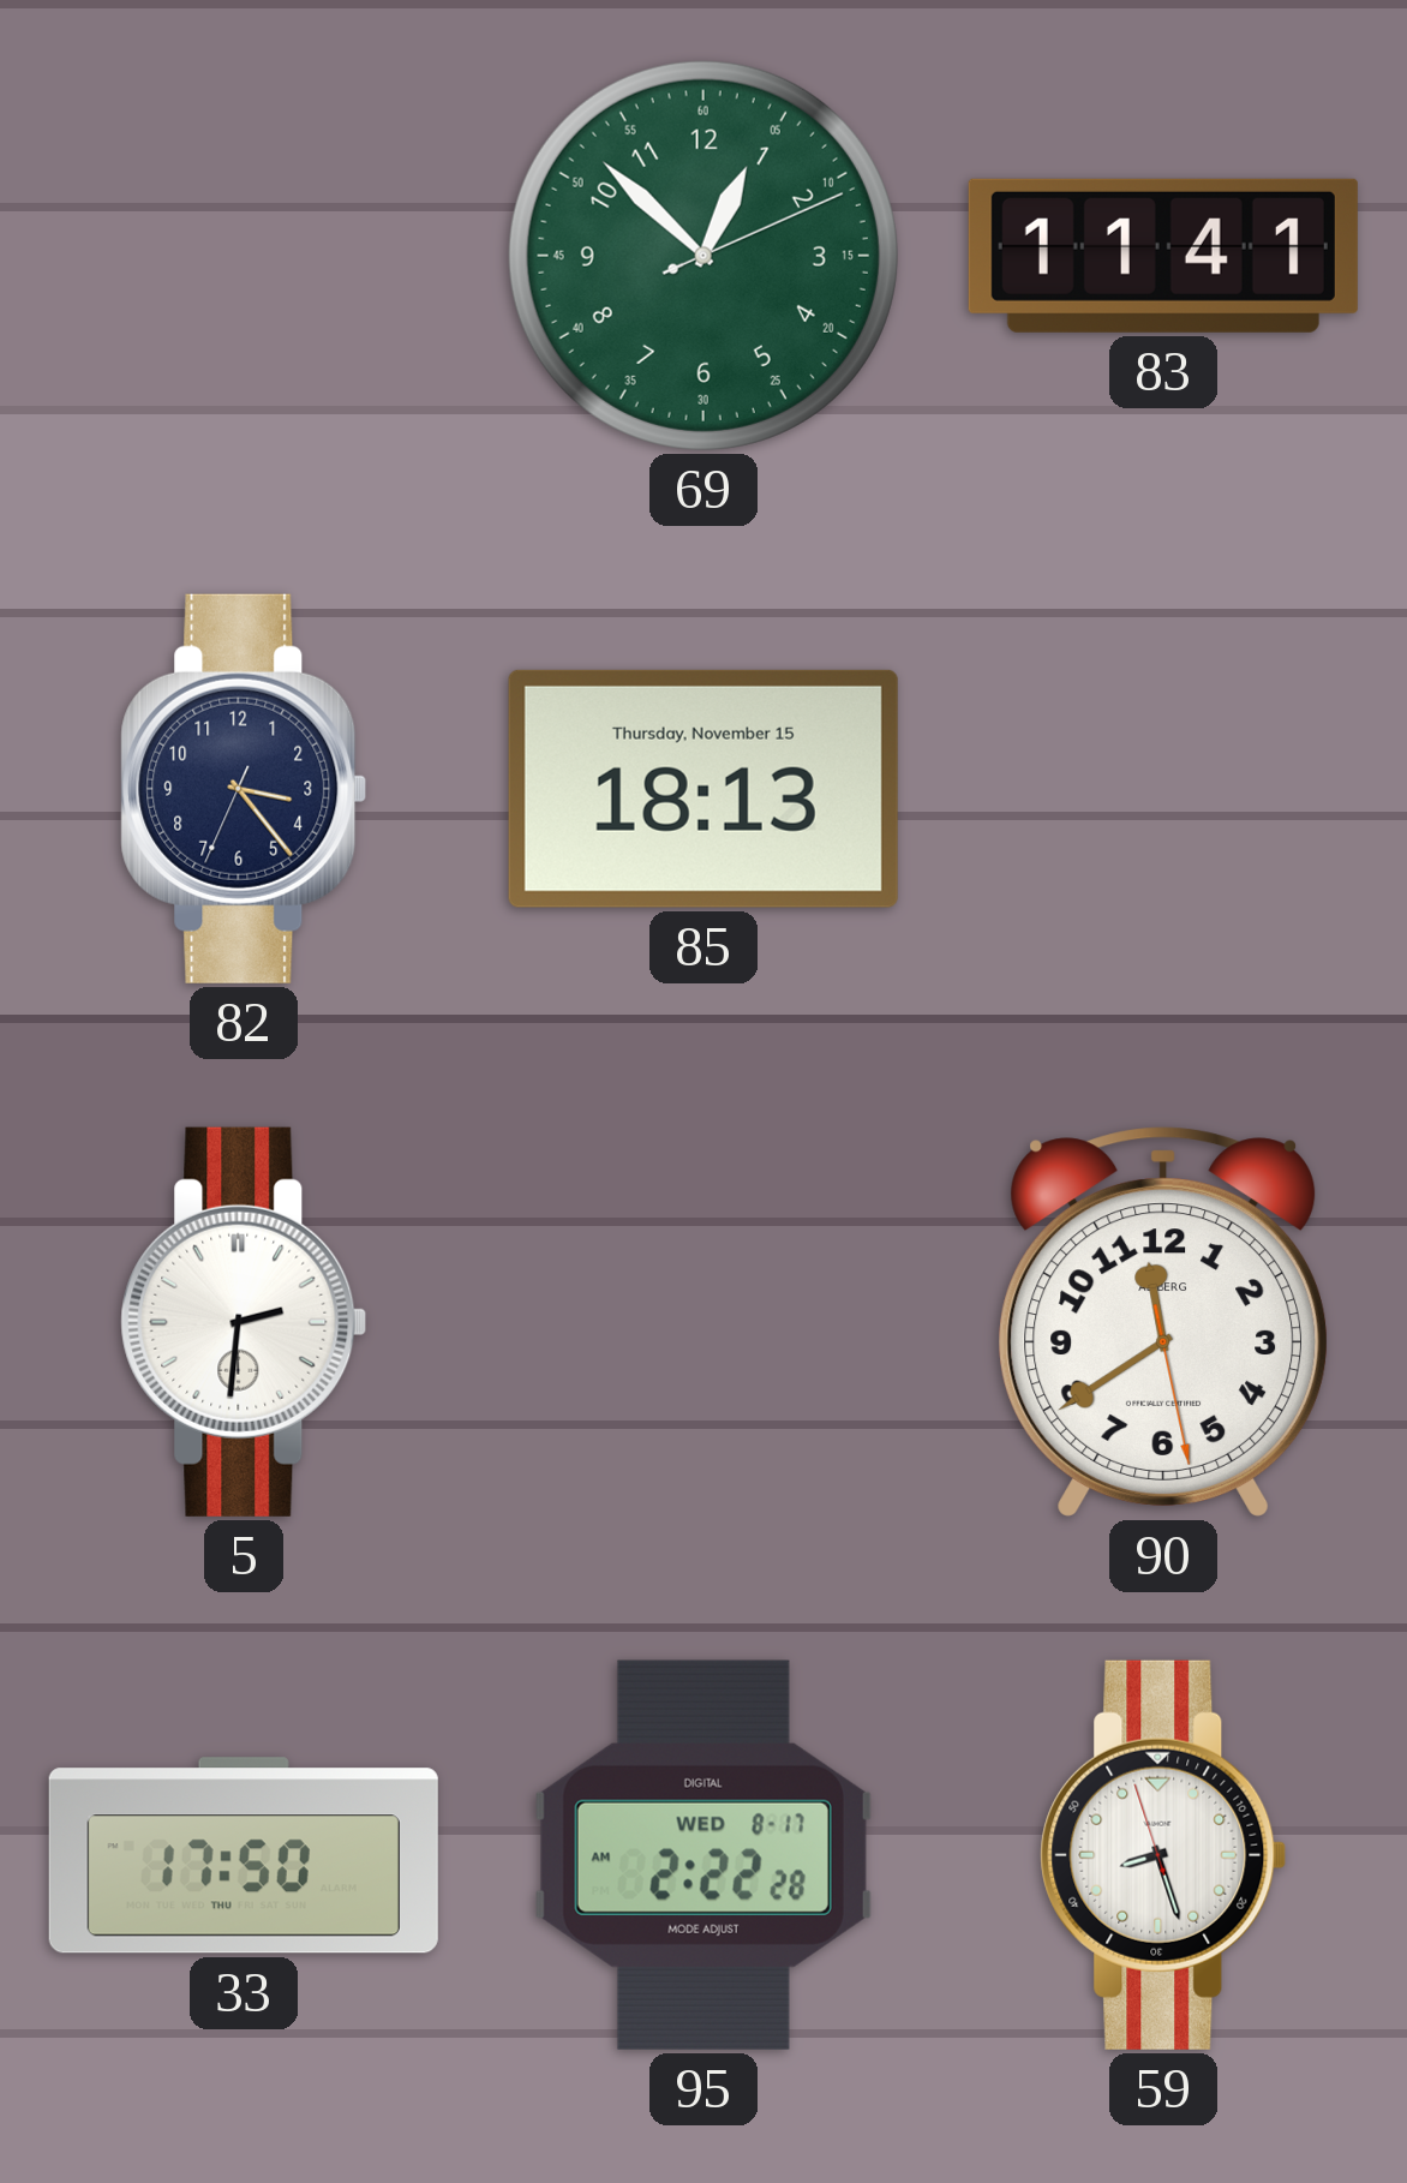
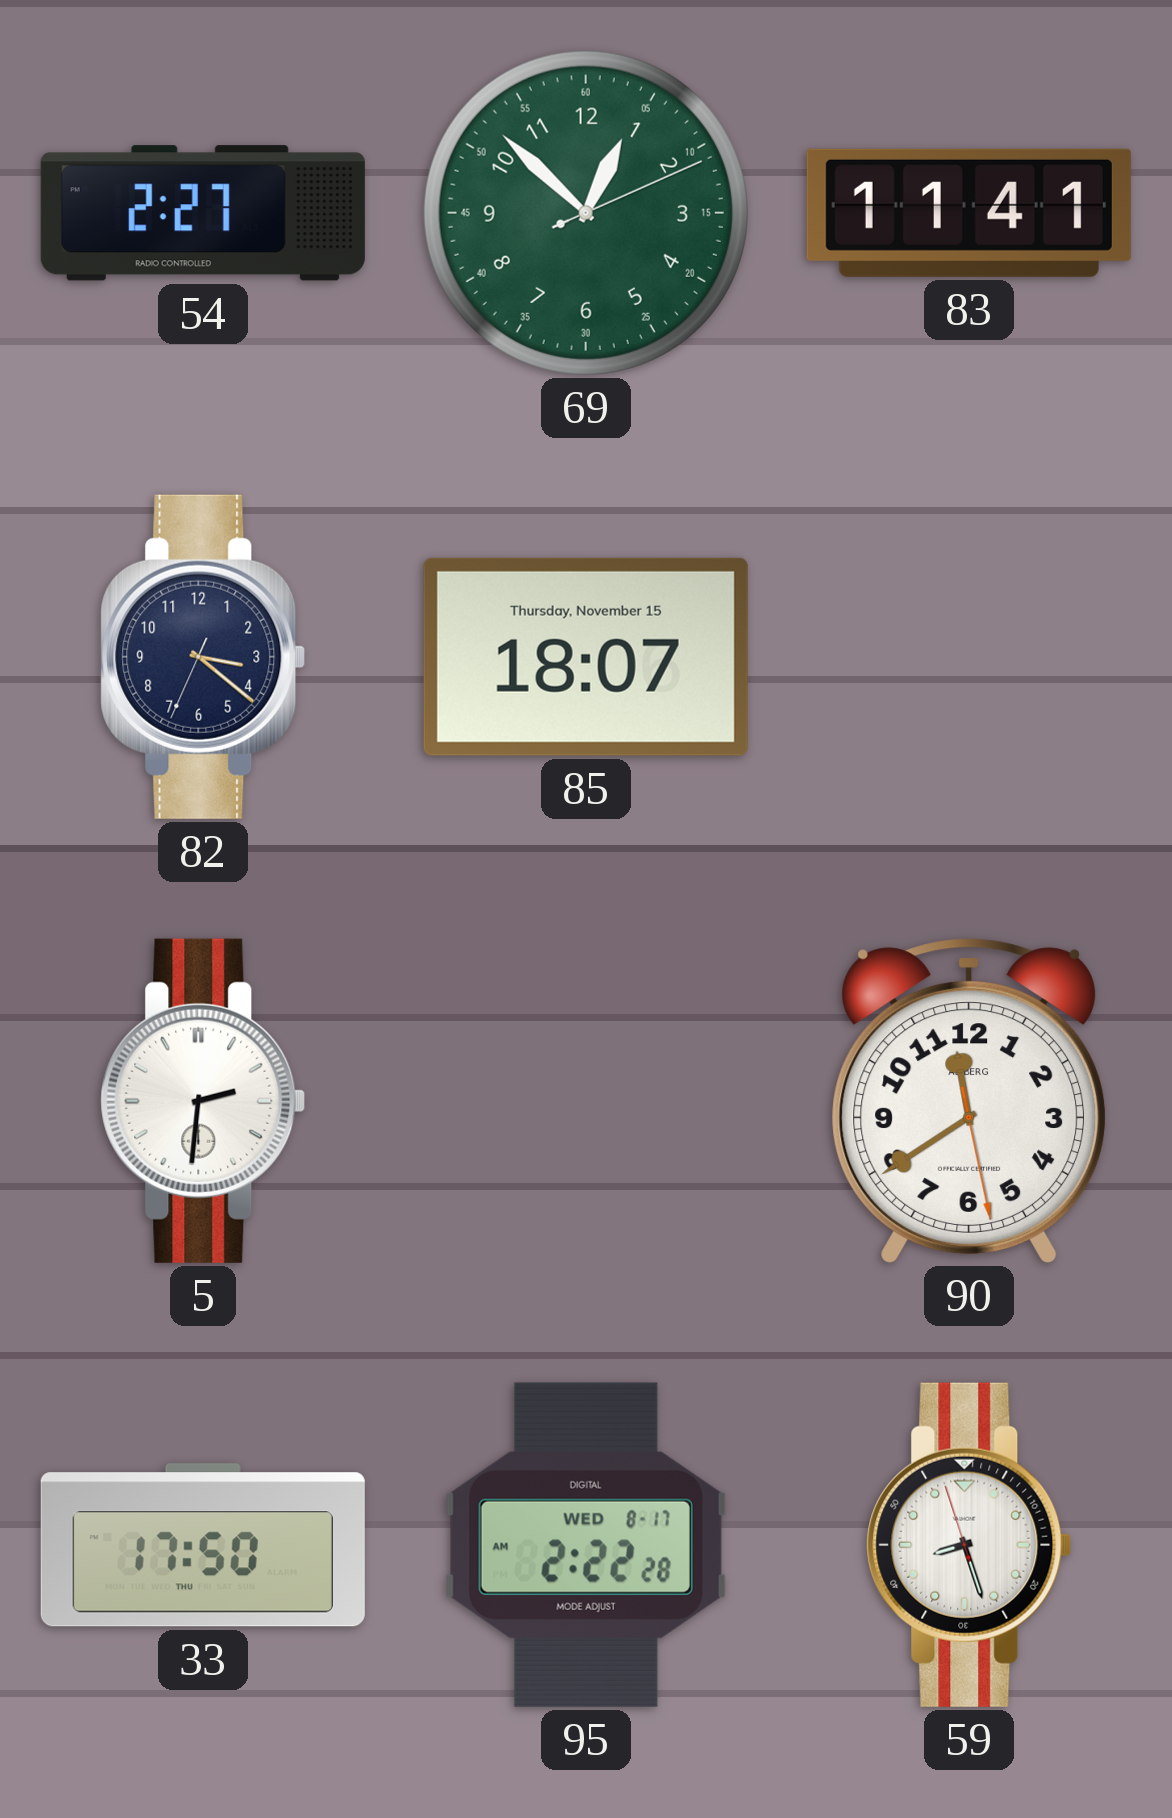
54: none -> 2:27 (203, 213)
82: 3:23 -> 3:21 (203, 657)
85: 18:13 -> 18:07 (586, 657)
